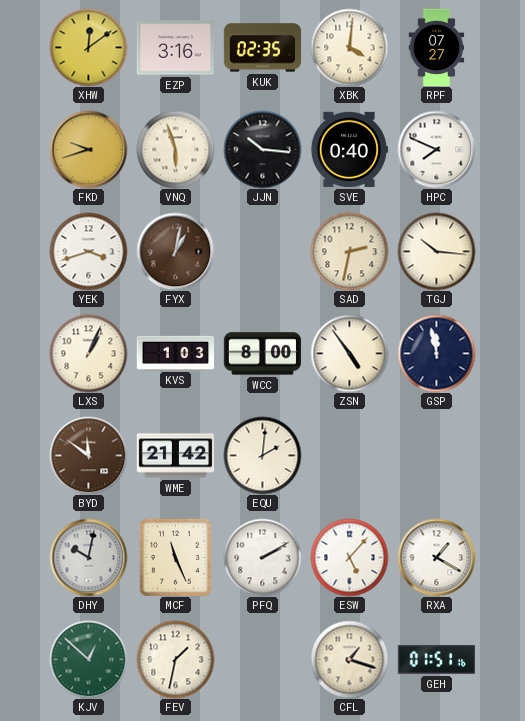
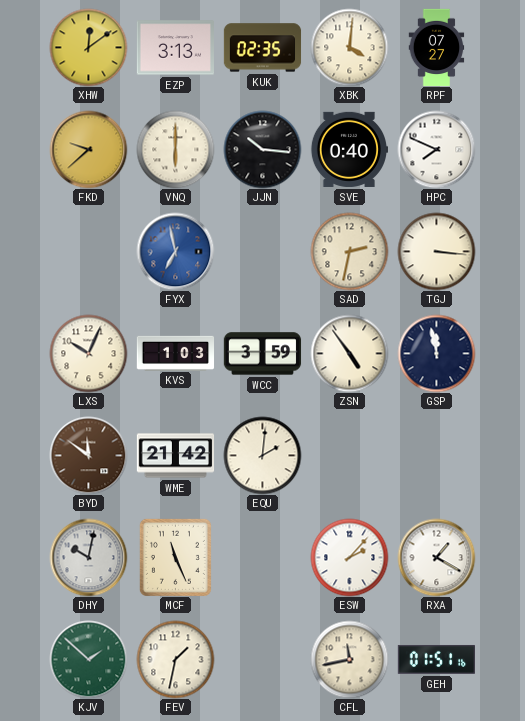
EZP: 3:16 -> 3:13 (175, 48)
FKD: 9:42 -> 9:38 (88, 149)
VNQ: 5:57 -> 6:00 (175, 149)
YEK: 3:42 -> none (88, 251)
FYX: 1:02 -> 6:58 (175, 251)
FYX dial: brown -> blue (175, 251)
TGJ: 10:16 -> 3:16 (436, 251)
LXS: 1:04 -> 10:04 (88, 353)
WCC: 8:00 -> 3:59 (262, 354)
PFQ: 2:10 -> none (262, 557)
ESW: 5:07 -> 2:07 (349, 557)
KJV: 12:52 -> 1:52 (88, 659)
CFL: 1:18 -> 11:43 (349, 659)
